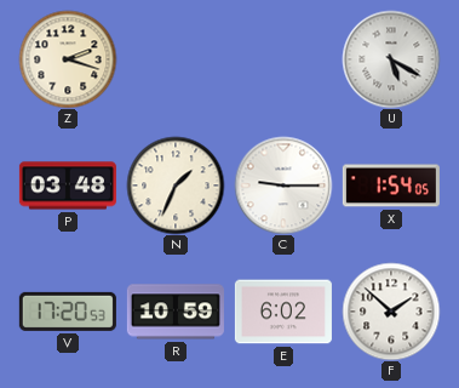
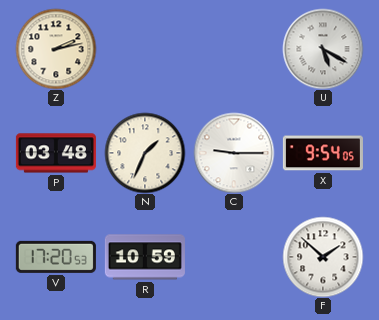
Z: 2:18 -> 2:13 (56, 49)
X: 1:54 -> 9:54 (323, 153)
E: 6:02 -> none (283, 312)
